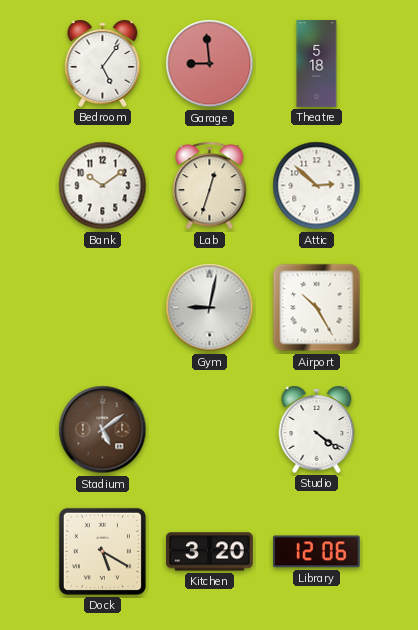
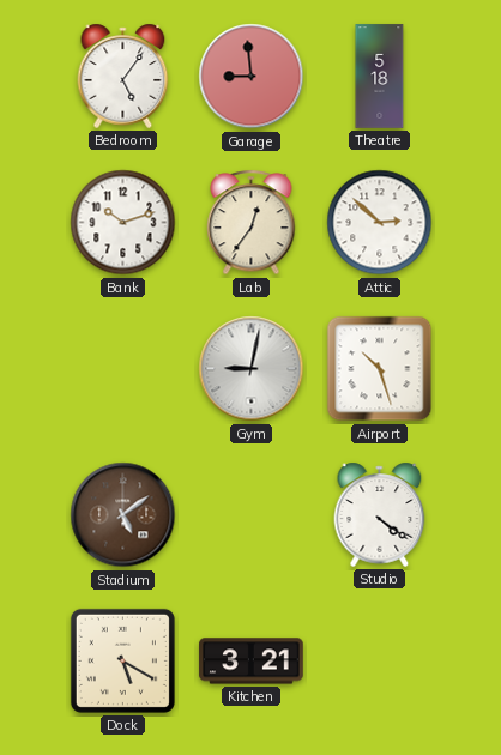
Bank: 10:09 -> 10:12 (123, 223)
Lab: 12:33 -> 12:36 (252, 223)
Airport: 10:25 -> 10:27 (380, 369)
Kitchen: 3:20 -> 3:21 (252, 662)
Library: 12:06 -> none (317, 552)
